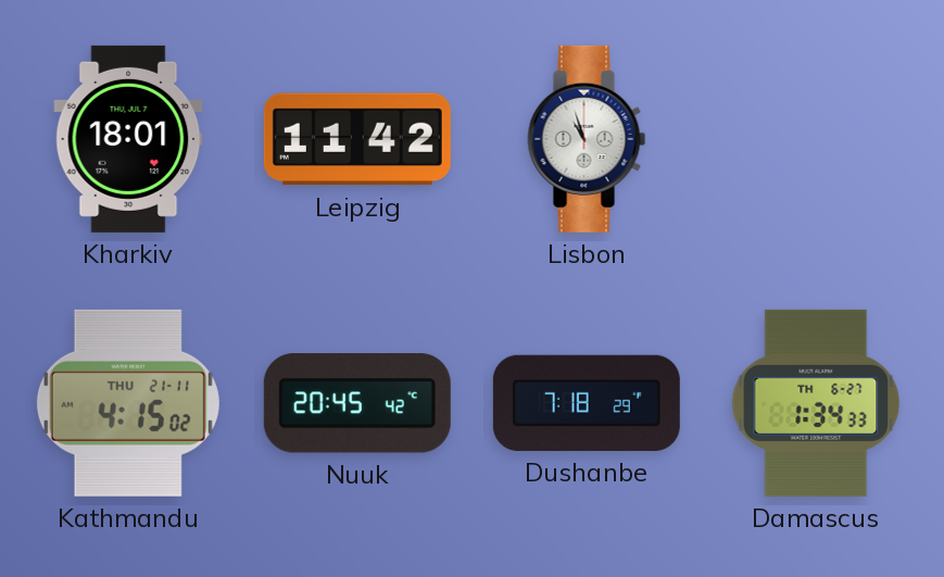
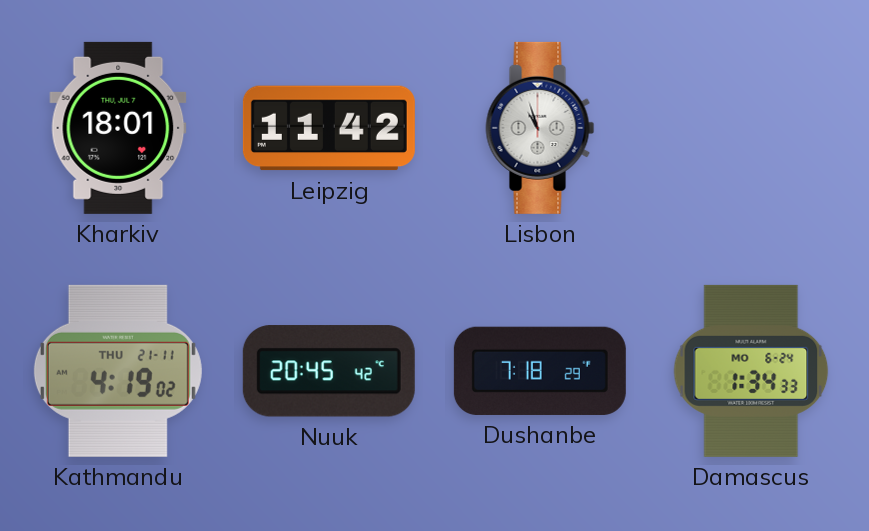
Kathmandu: 4:15 -> 4:19 (118, 371)
Damascus date: TH 6-27 -> MO 6-24 (751, 371)
